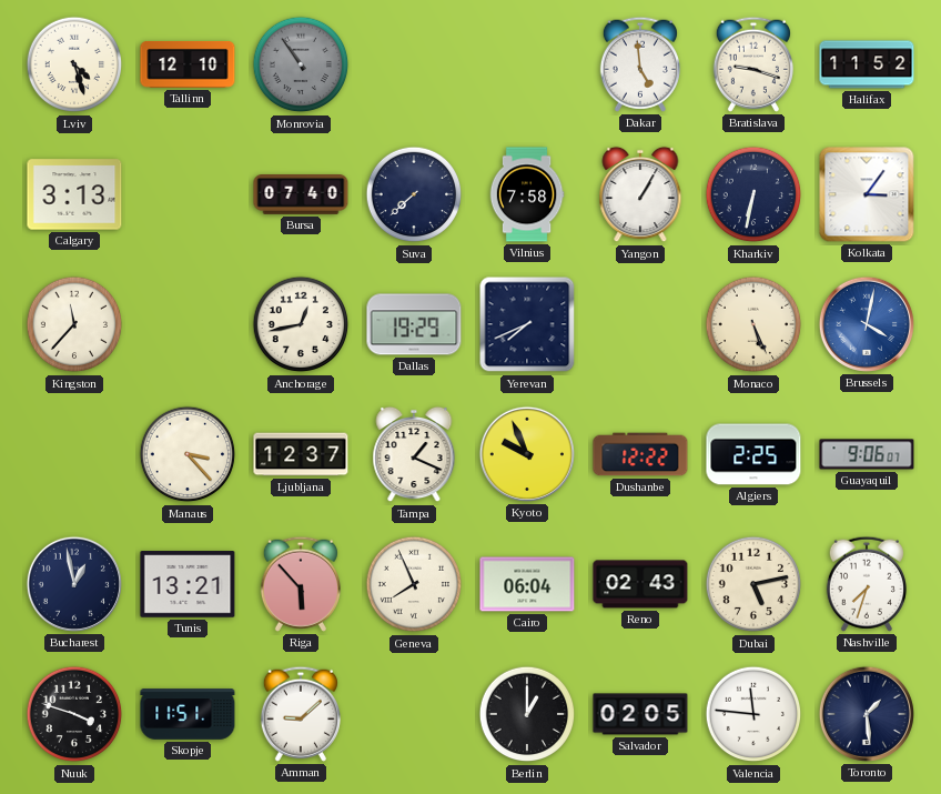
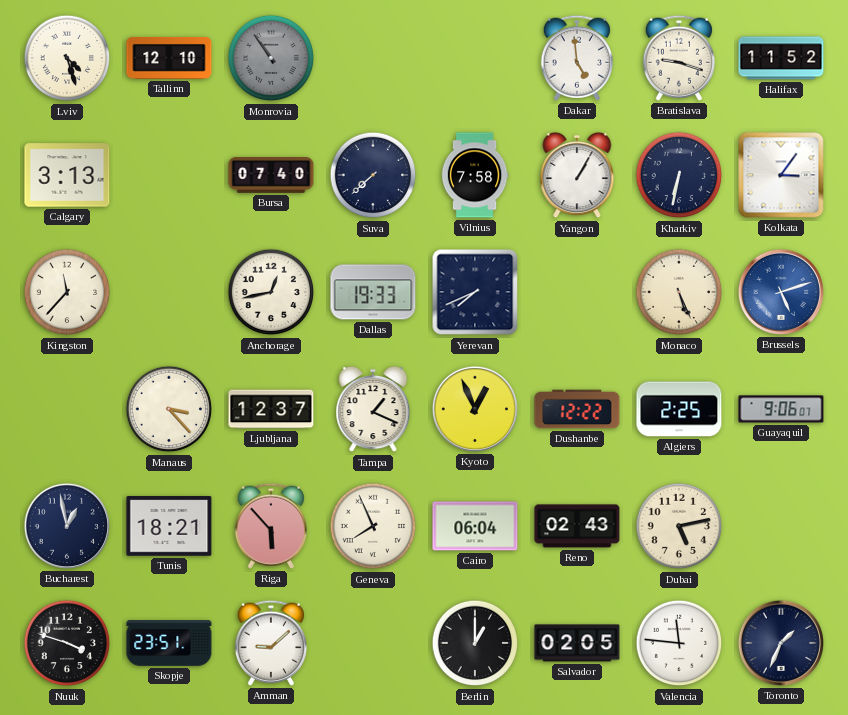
Dallas: 19:29 -> 19:33 (373, 292)
Brussels: 4:02 -> 5:12 (781, 292)
Kyoto: 9:56 -> 12:56 (475, 409)
Tunis: 13:21 -> 18:21 (169, 526)
Nashville: 7:33 -> none (867, 584)
Skopje: 11:51 -> 23:51 (169, 643)
Toronto: 1:29 -> 1:34 (781, 643)
